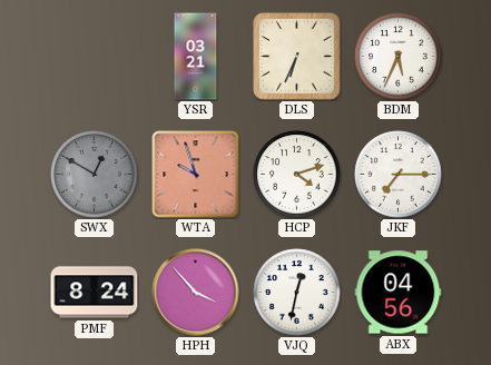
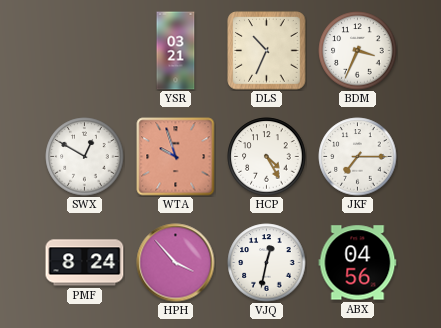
DLS: 6:34 -> 10:34 (267, 51)
BDM: 5:34 -> 3:34 (358, 51)
SWX dial: grey -> white (85, 157)
HCP: 4:12 -> 4:25 (267, 157)
